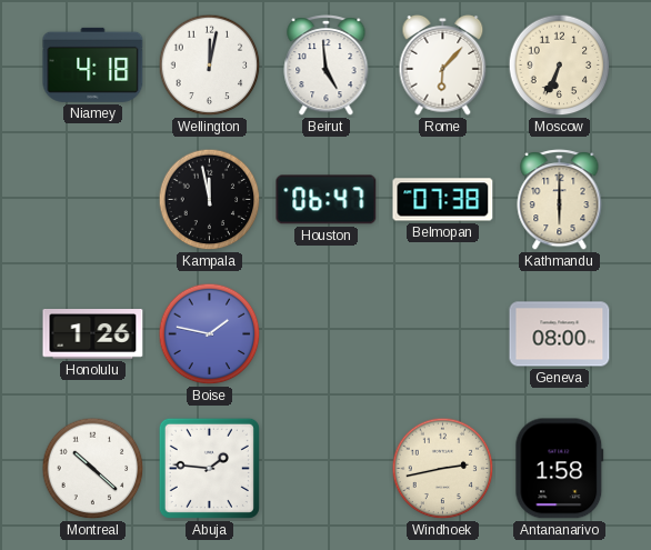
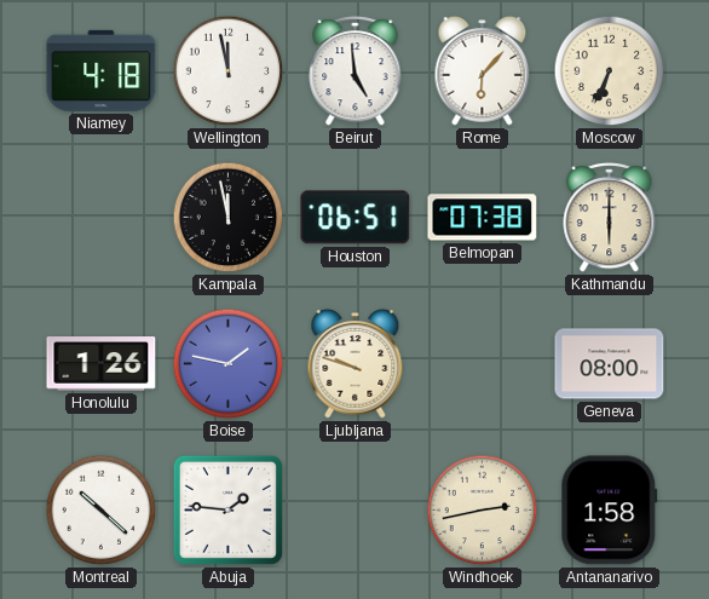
Wellington: 12:02 -> 11:58 (229, 71)
Houston: 06:47 -> 06:51 (356, 218)
Ljubljana: none -> 9:48 (356, 363)
